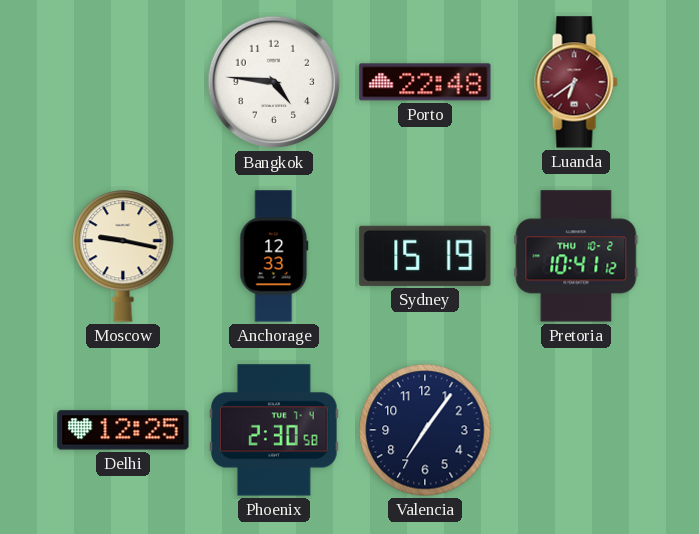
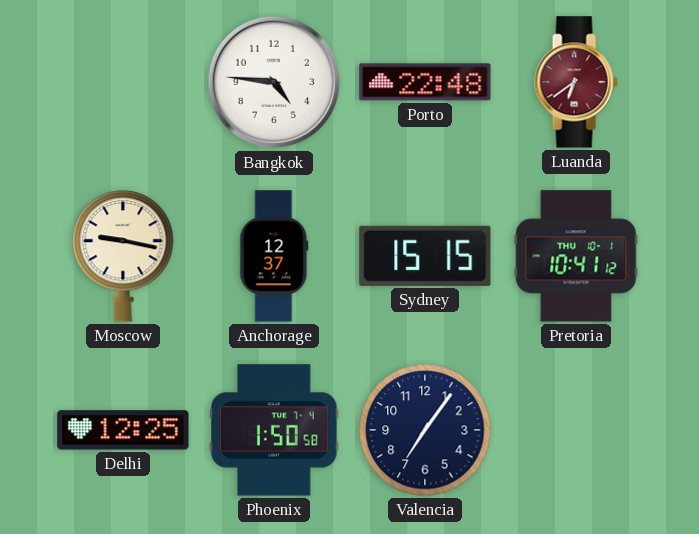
Anchorage: 12:33 -> 12:37 (274, 256)
Sydney: 15:19 -> 15:15 (425, 256)
Pretoria date: THU 10-2 -> THU 10-1 (576, 256)
Phoenix: 2:30 -> 1:50 (274, 430)
